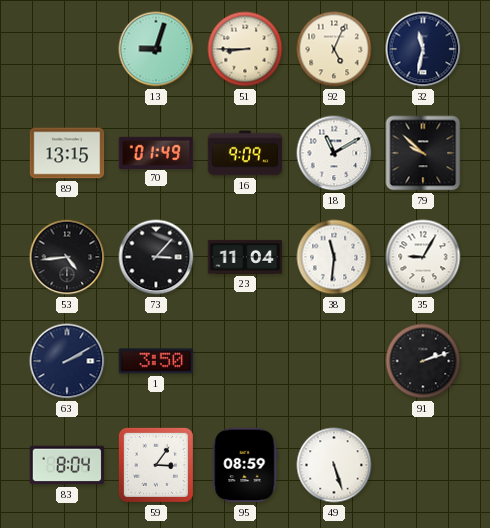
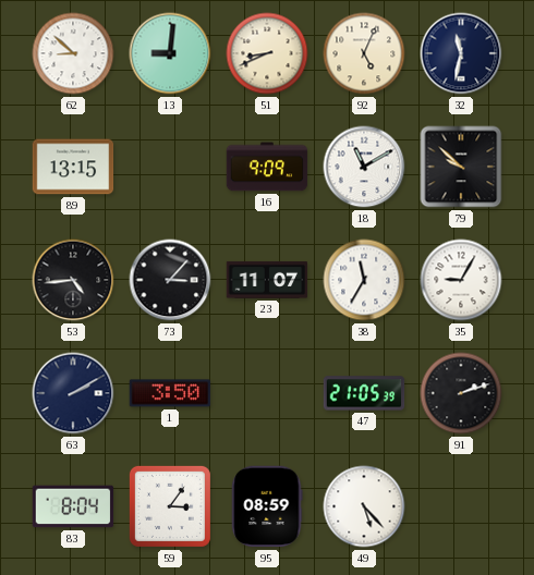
62: none -> 8:52 (73, 53)
13: 9:03 -> 9:01 (170, 53)
51: 8:45 -> 8:41 (267, 53)
70: 01:49 -> none (156, 152)
23: 11:04 -> 11:07 (267, 280)
38: 11:31 -> 11:35 (364, 280)
47: none -> 21:05 (364, 393)
49: 5:27 -> 5:23 (364, 506)
